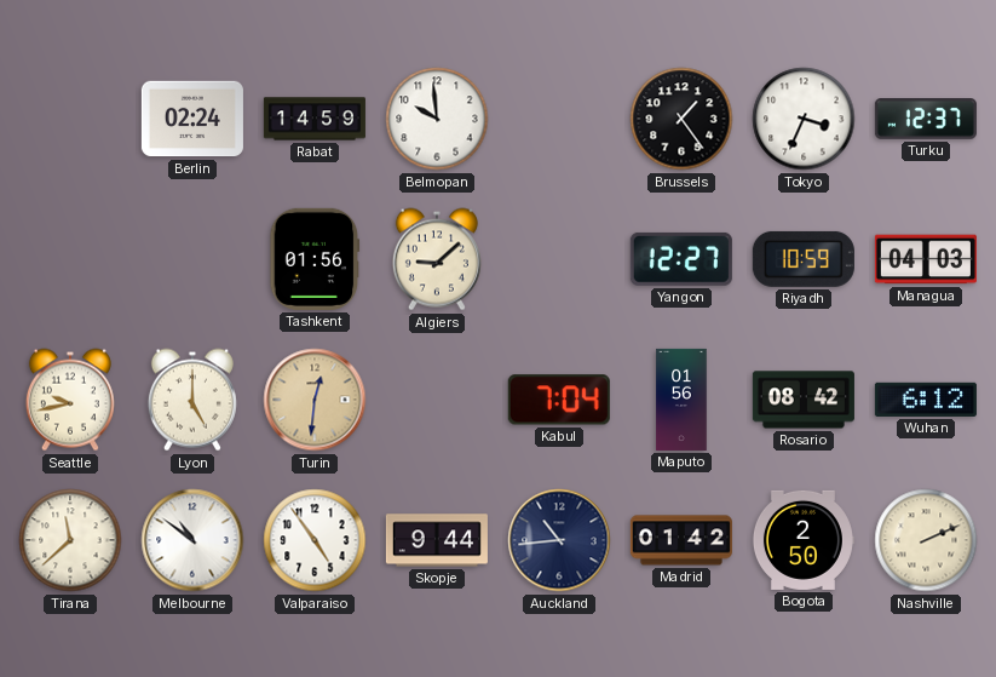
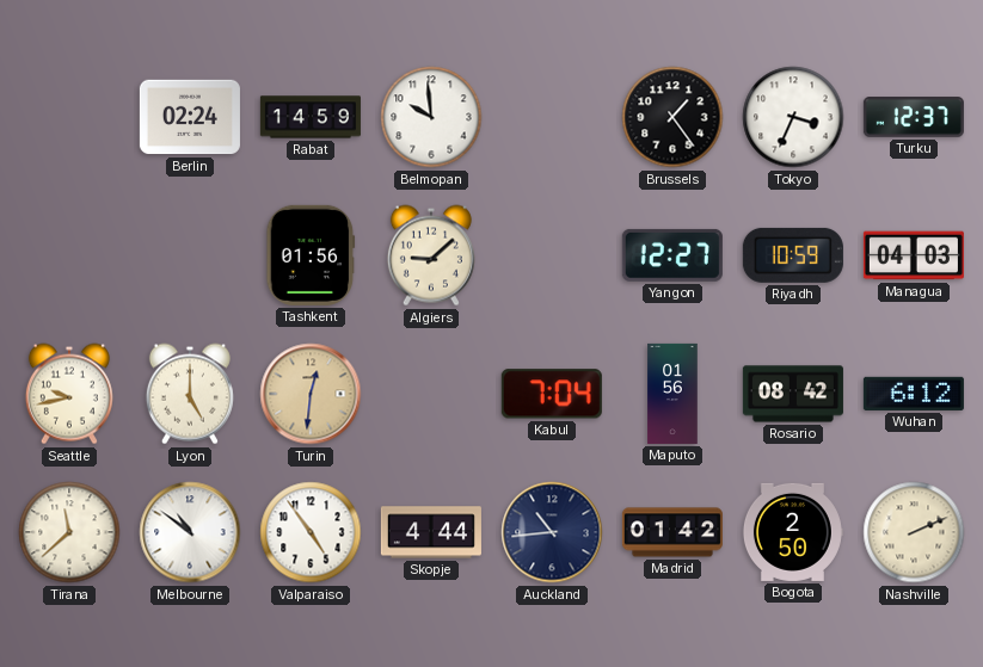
Skopje: 9:44 -> 4:44 (431, 532)
